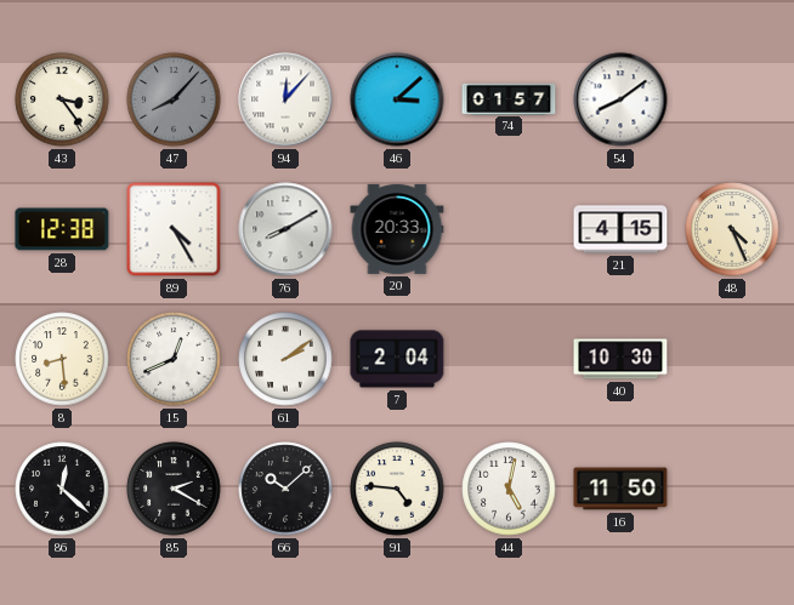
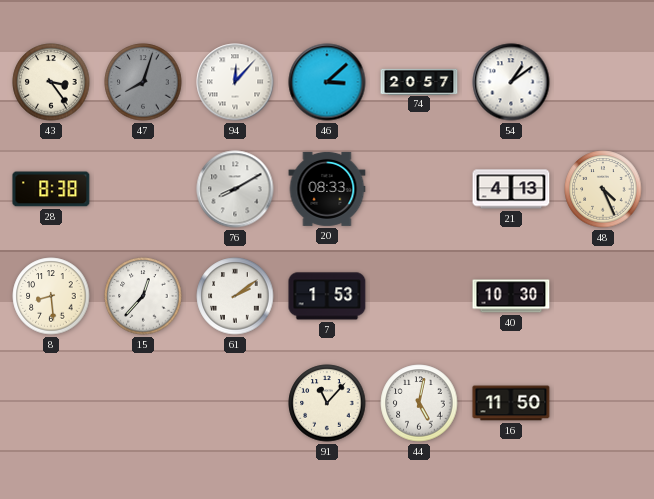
47: 8:07 -> 8:03 (143, 82)
74: 01:57 -> 20:57 (419, 81)
54: 8:09 -> 1:09 (511, 82)
28: 12:38 -> 8:38 (51, 189)
89: 4:25 -> none (174, 229)
20: 20:33 -> 08:33 (327, 189)
21: 4:15 -> 4:13 (511, 189)
15: 12:41 -> 12:37 (143, 296)
7: 2:04 -> 1:53 (327, 296)
86: 12:22 -> none (62, 489)
85: 2:20 -> none (174, 489)
66: 10:08 -> none (285, 489)
91: 4:46 -> 11:07 (327, 403)
